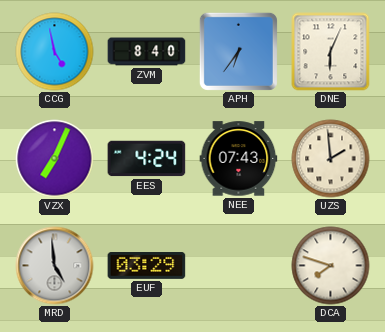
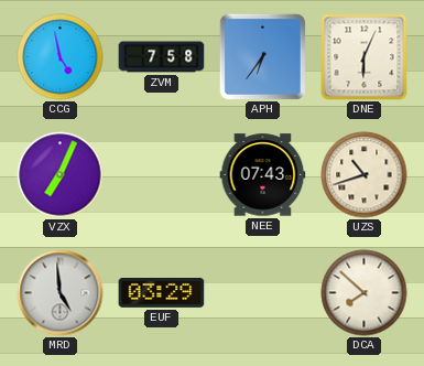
ZVM: 8:40 -> 7:58 (162, 57)
EES: 4:24 -> none (147, 159)
UZS: 1:59 -> 10:42 (365, 175)
DCA: 7:48 -> 7:52 (365, 293)
